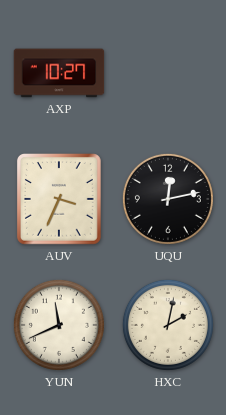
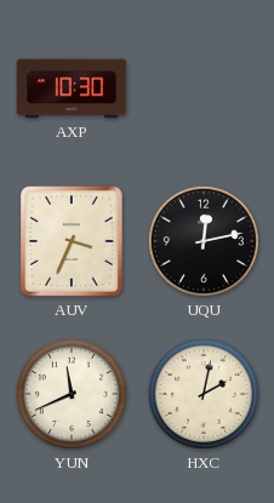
AXP: 10:27 -> 10:30 (72, 88)
